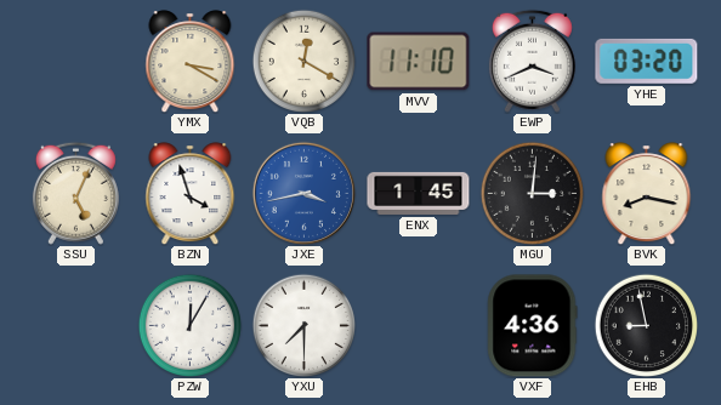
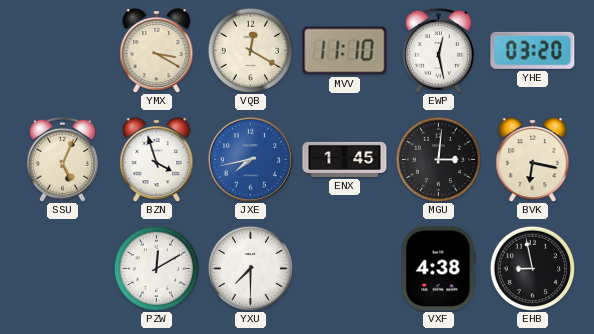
EWP: 3:41 -> 12:28 (438, 50)
JXE: 3:43 -> 7:43 (250, 159)
BVK: 8:17 -> 6:17 (533, 160)
PZW: 12:05 -> 12:10 (156, 268)
VXF: 4:36 -> 4:38 (439, 269)
